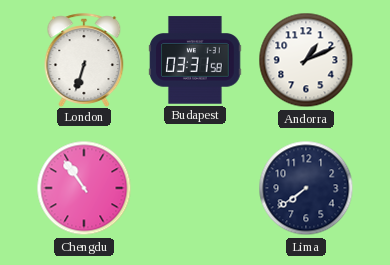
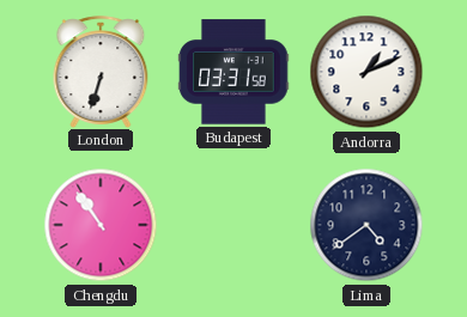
Lima: 7:39 -> 4:39 (366, 225)
